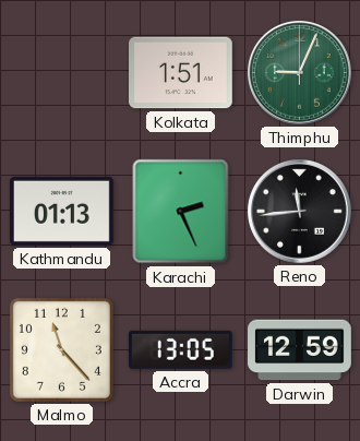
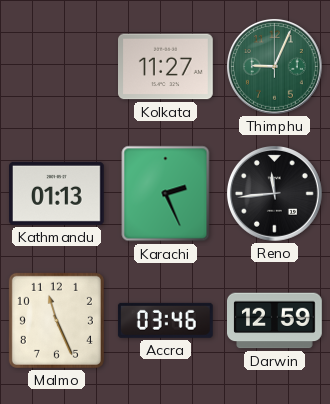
Kolkata: 1:51 -> 11:27 (166, 67)
Malmo: 11:23 -> 11:26 (56, 320)
Accra: 13:05 -> 03:46 (165, 320)
